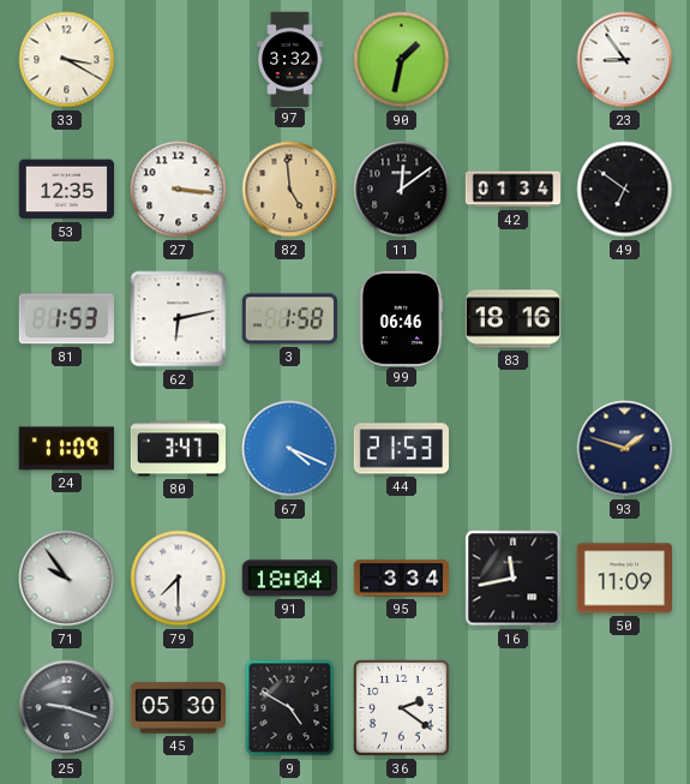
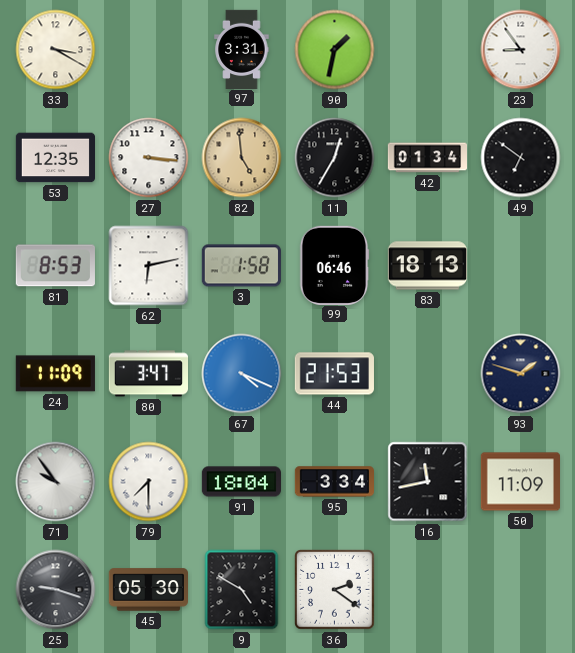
97: 3:32 -> 3:31 (242, 49)
11: 12:09 -> 12:35 (335, 158)
81: 1:53 -> 8:53 (55, 266)
83: 18:16 -> 18:13 (427, 266)
